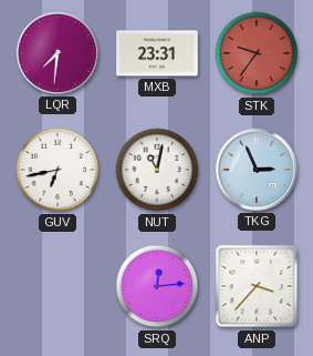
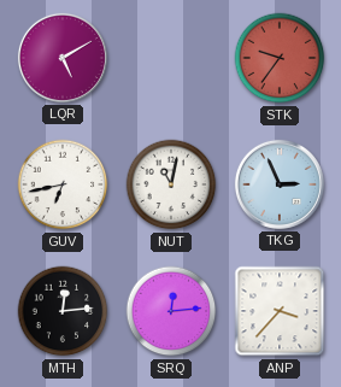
LQR: 7:31 -> 5:10 (63, 58)
MXB: 23:31 -> none (157, 53)
MTH: none -> 12:14 (63, 311)
